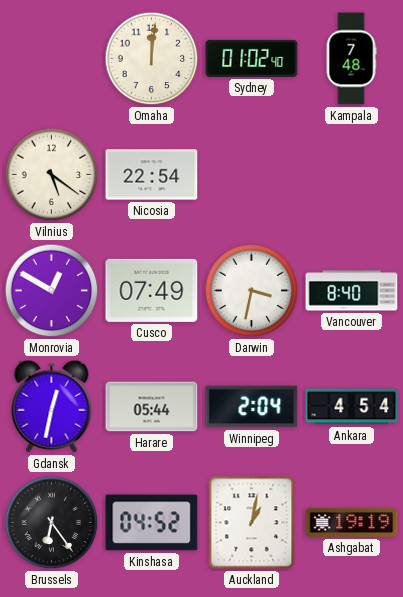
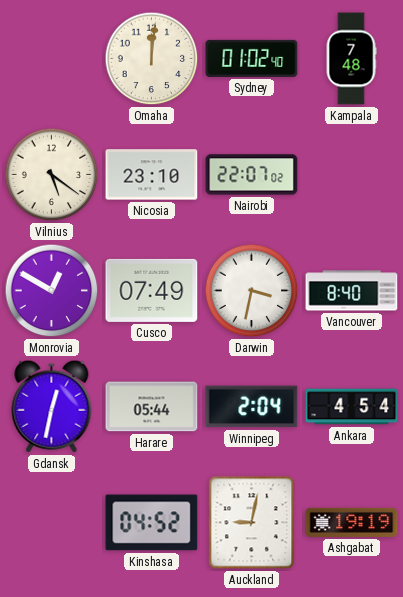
Nicosia: 22:54 -> 23:10 (152, 175)
Nairobi: none -> 22:07 (252, 175)
Brussels: 6:24 -> none (52, 523)
Auckland: 1:02 -> 9:02 (252, 523)
